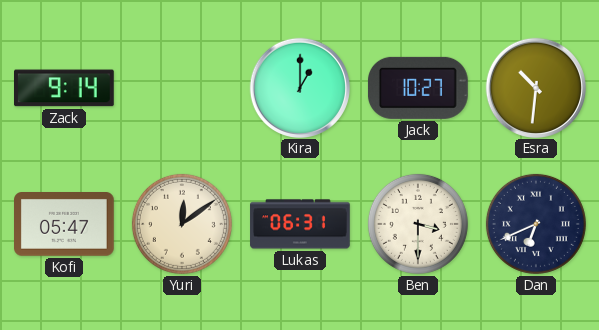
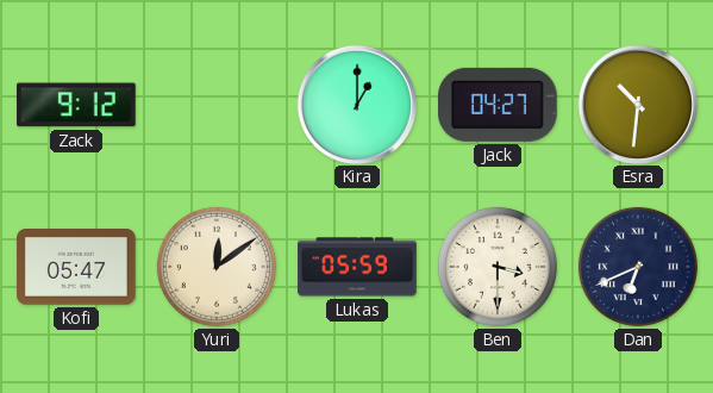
Zack: 9:14 -> 9:12 (77, 105)
Jack: 10:27 -> 04:27 (498, 105)
Lukas: 06:31 -> 05:59 (357, 267)
